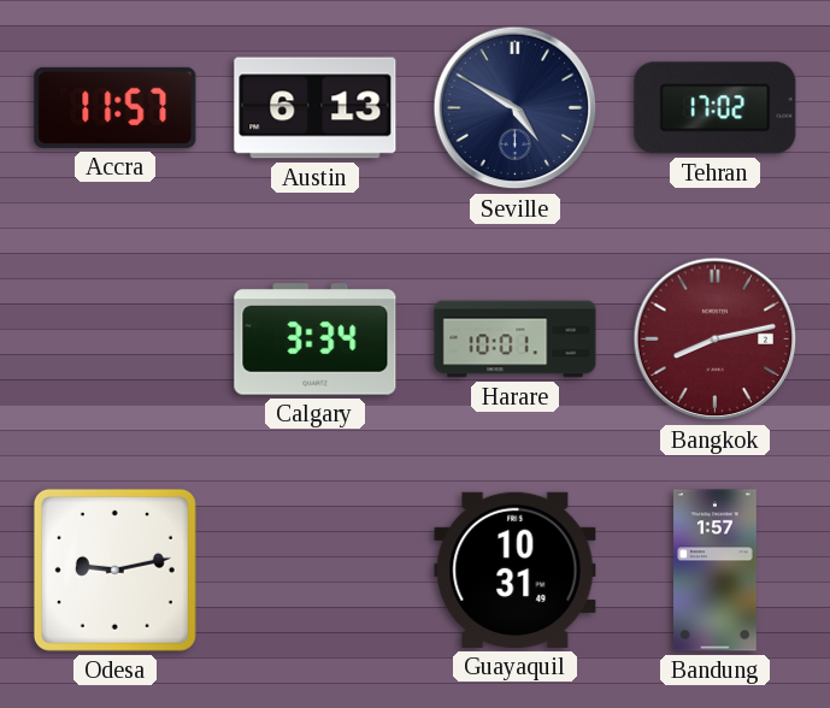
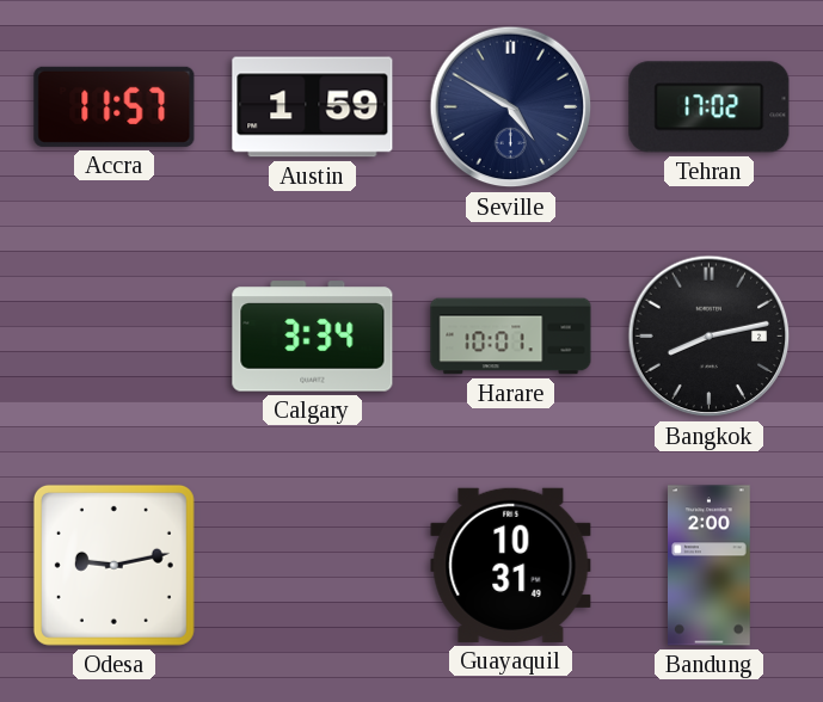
Austin: 6:13 -> 1:59 (313, 107)
Bangkok dial: burgundy -> black (710, 337)
Bandung: 1:57 -> 2:00 (710, 566)
